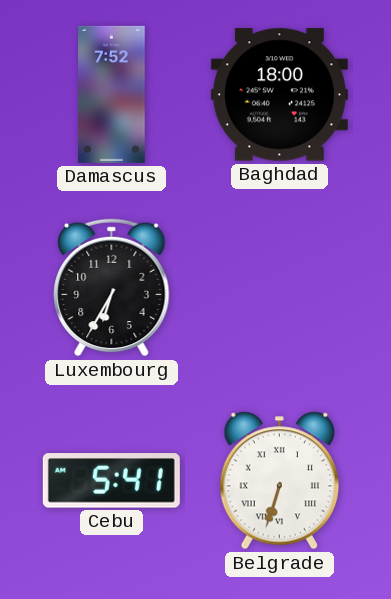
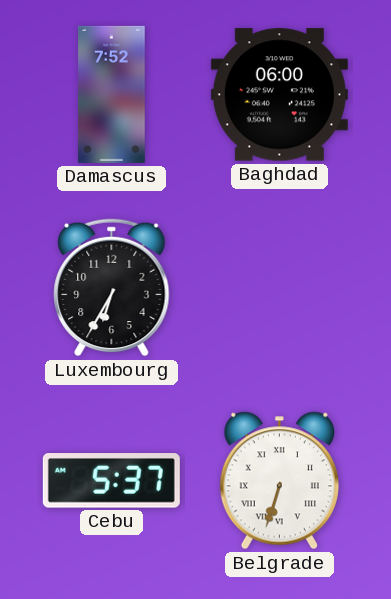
Baghdad: 18:00 -> 06:00 (279, 95)
Cebu: 5:41 -> 5:37 (111, 481)
